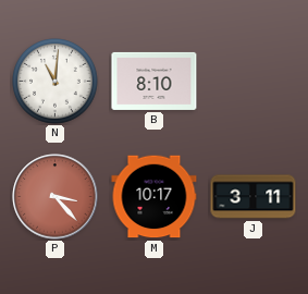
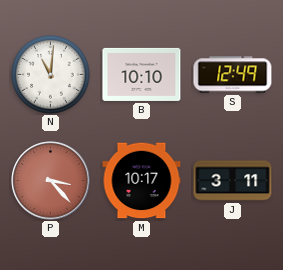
B: 8:10 -> 10:10 (142, 74)
S: none -> 12:49 (233, 75)
